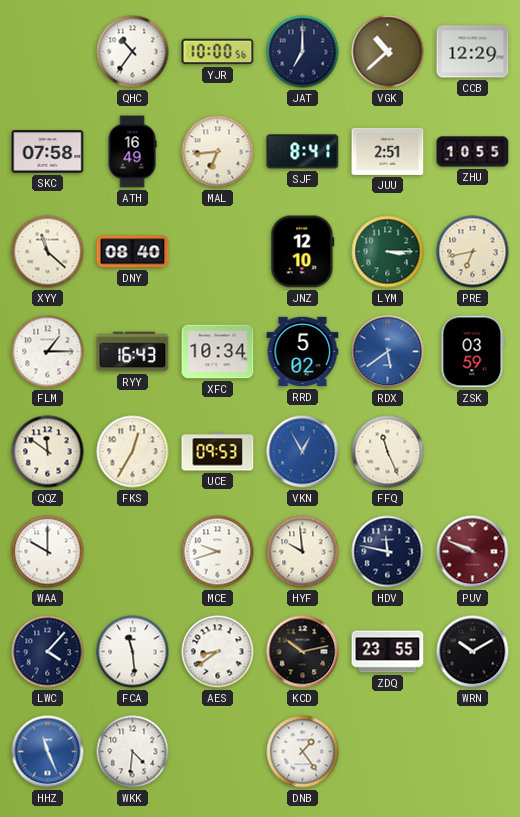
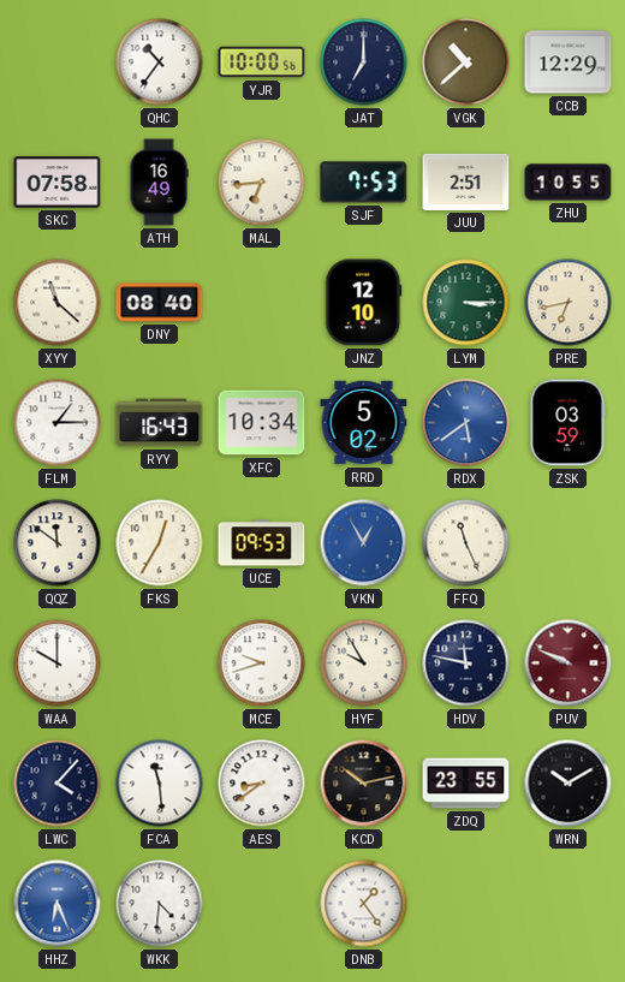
SJF: 8:41 -> 7:53 (364, 183)
HYF: 9:59 -> 9:55 (364, 663)
HHZ: 11:26 -> 6:26 (58, 904)
